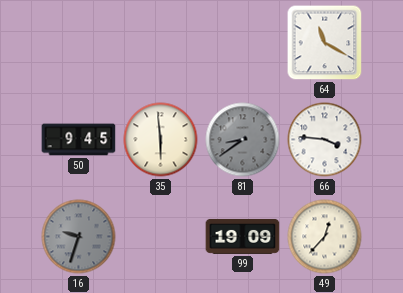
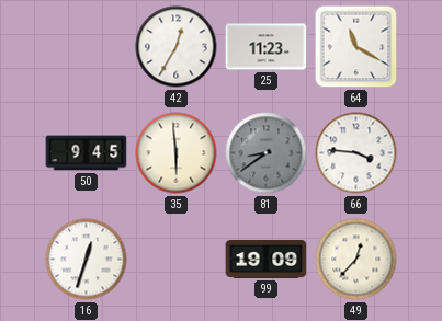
42: none -> 12:35 (177, 47)
25: none -> 11:23 (267, 47)
16: 9:33 -> 12:33 (87, 260)
16 dial: grey -> white (87, 260)
